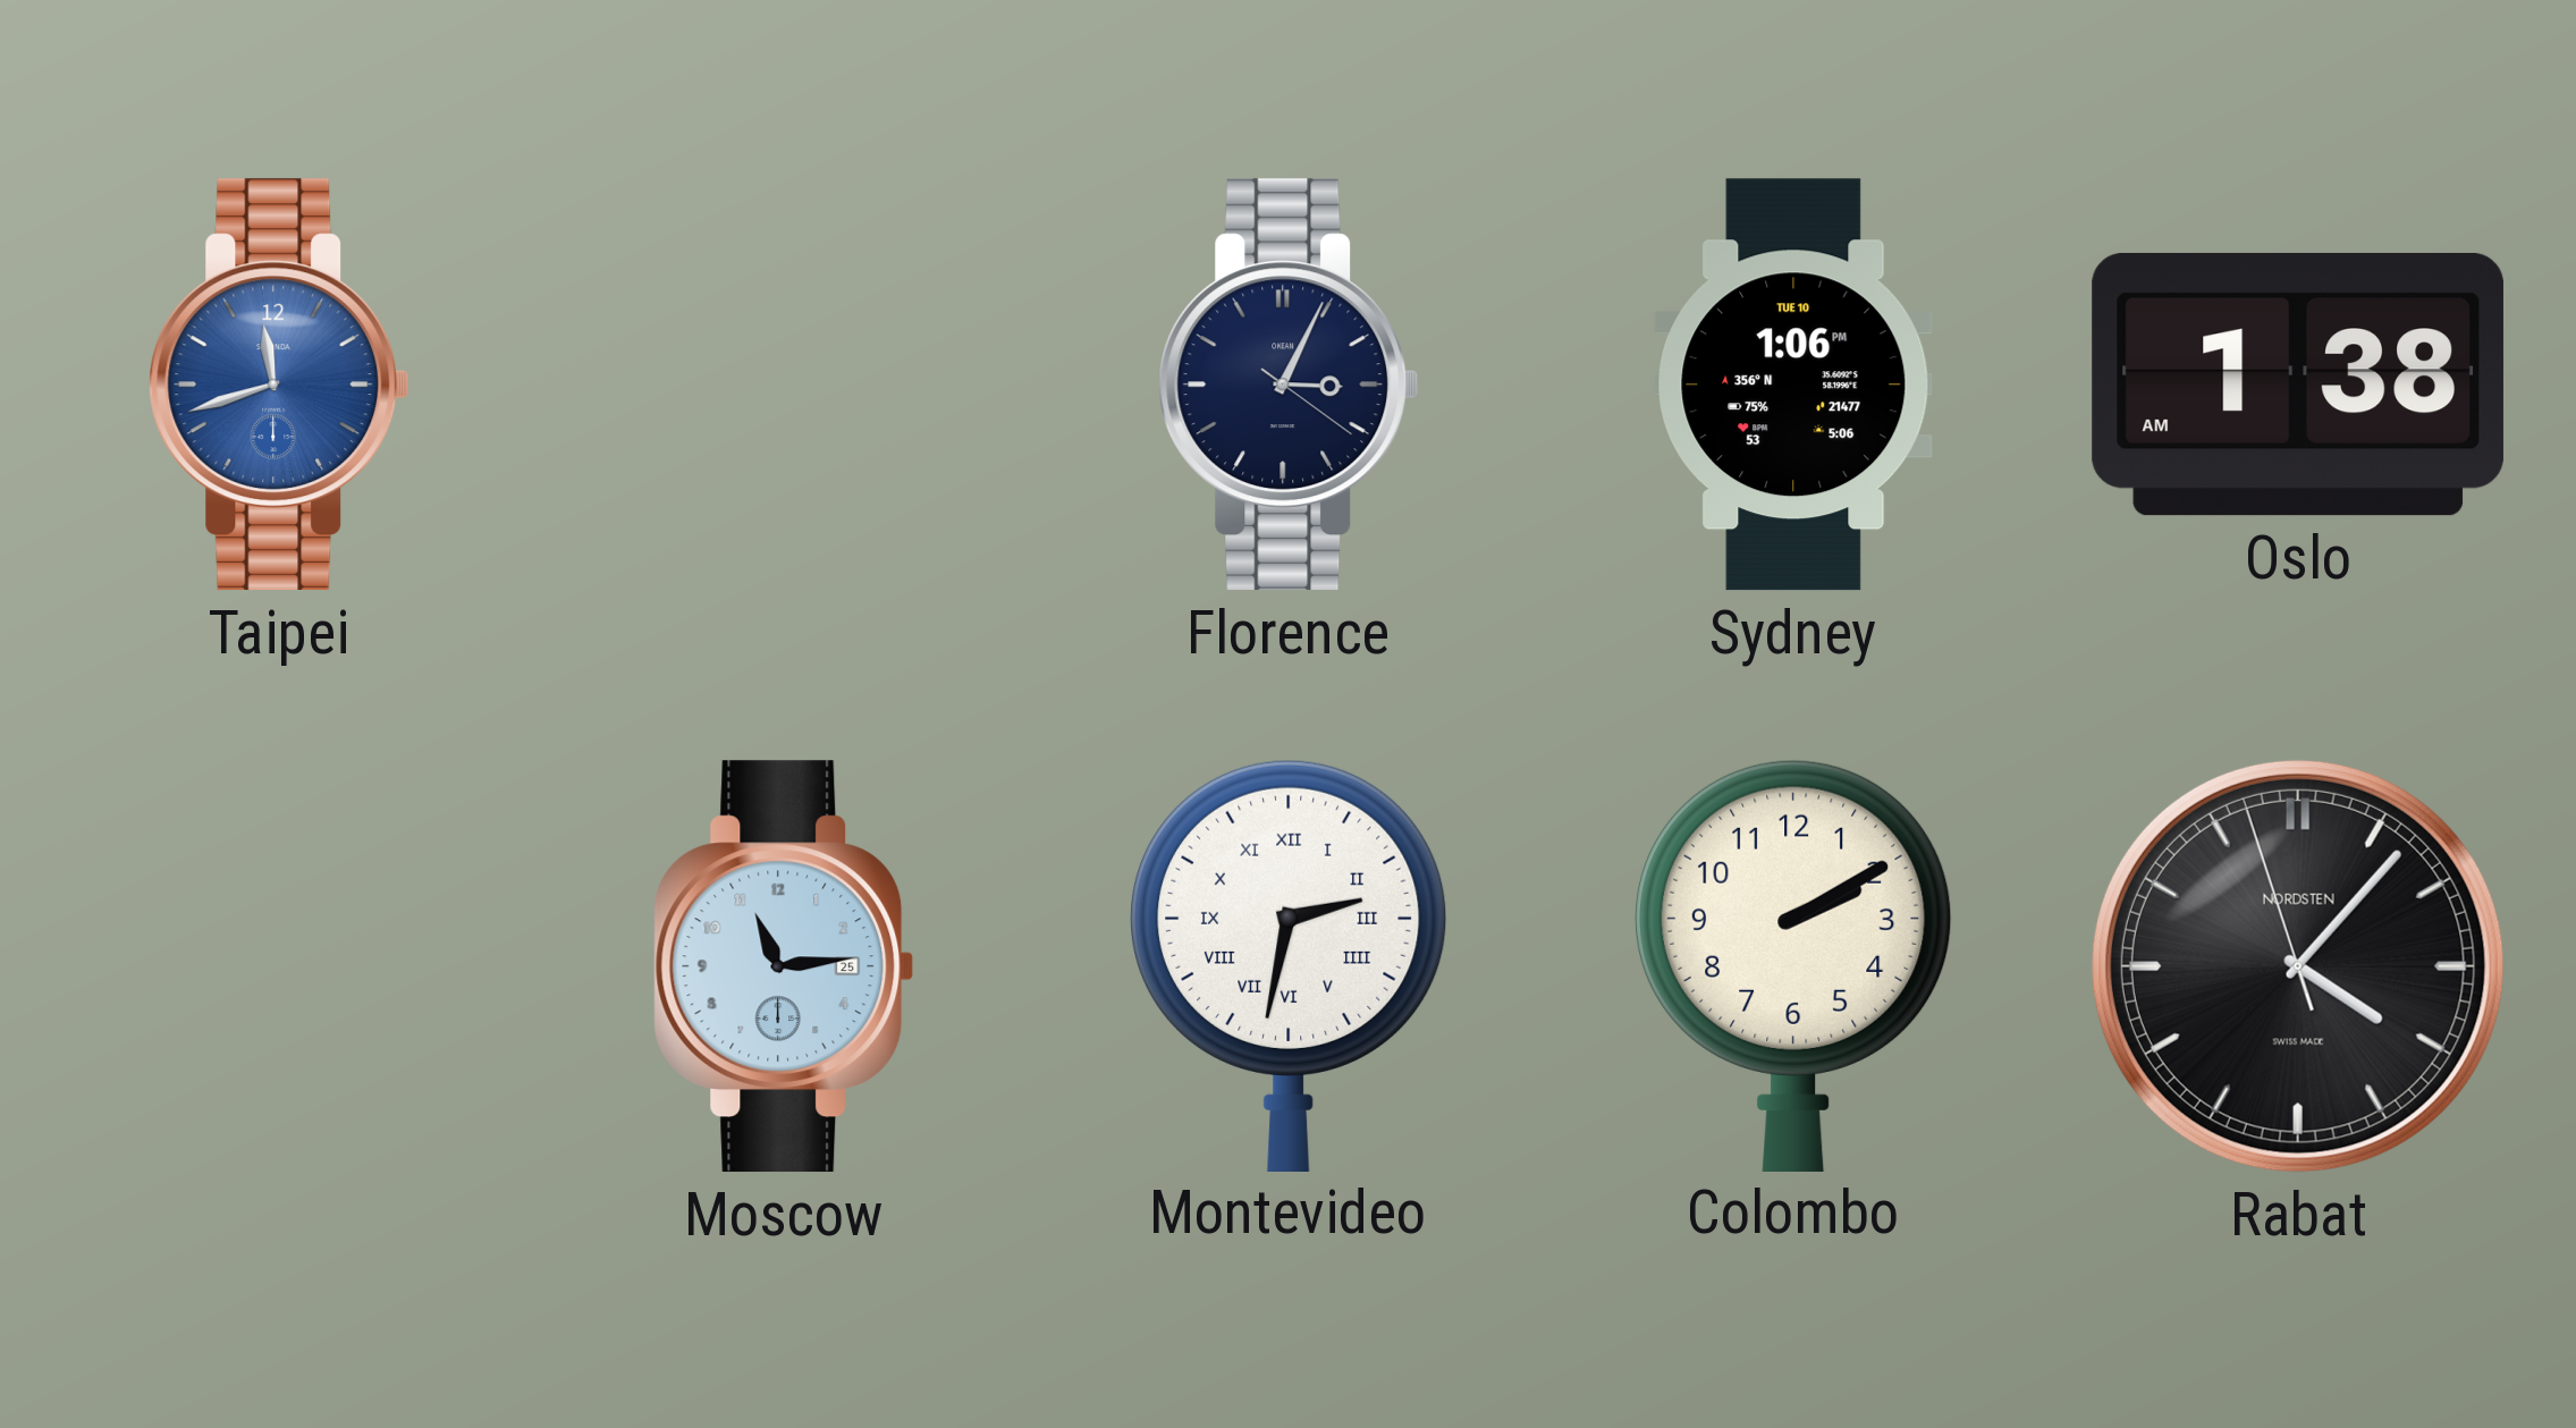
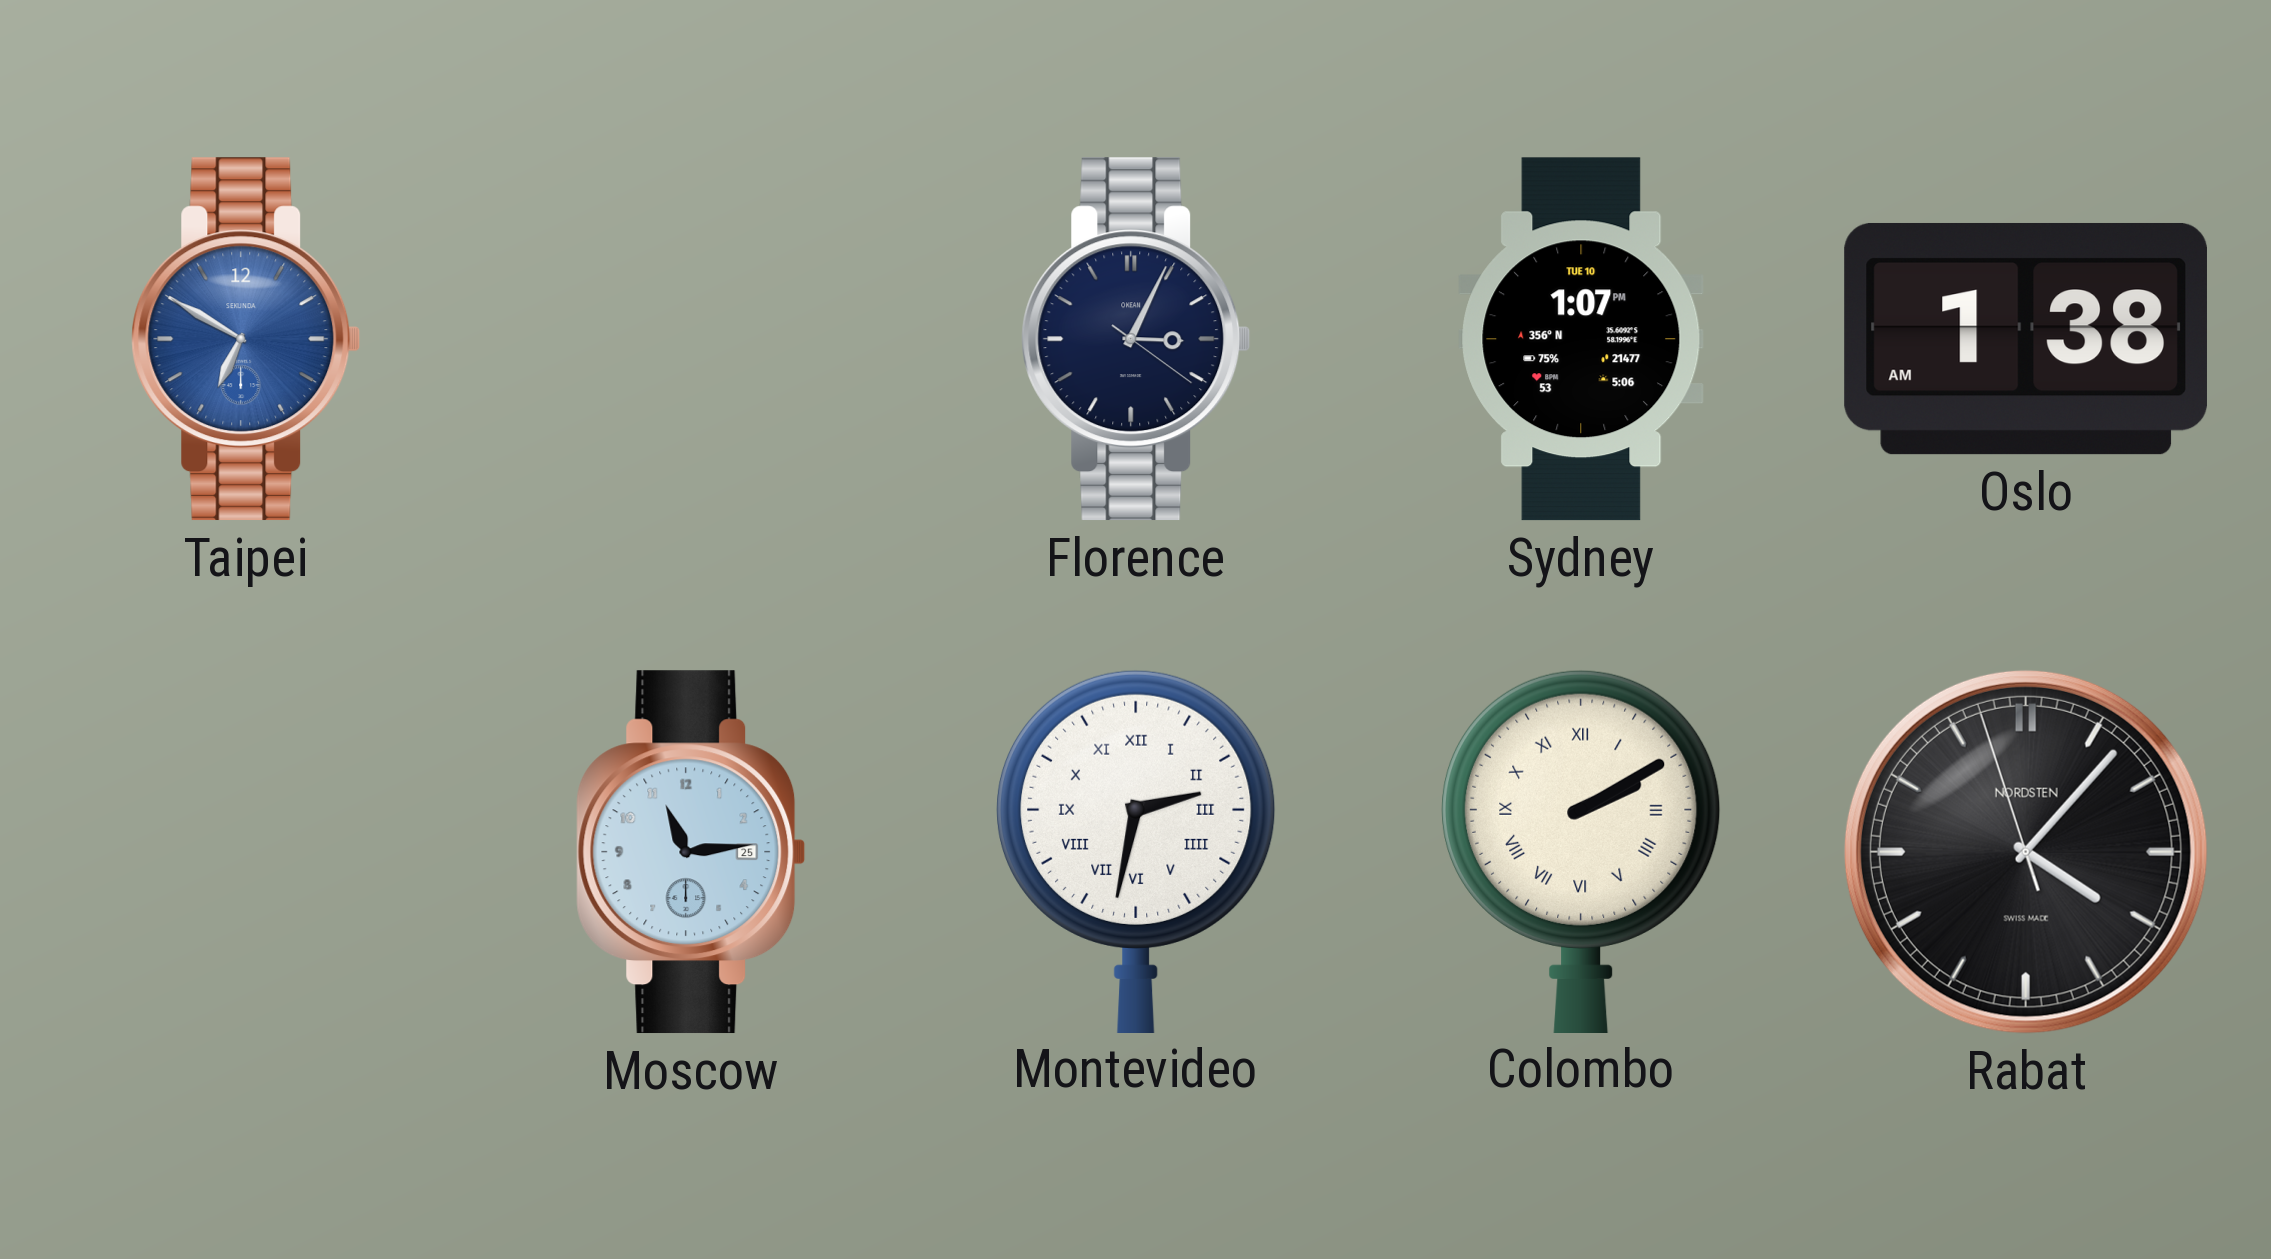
Taipei: 11:42 -> 6:50 (246, 339)
Sydney: 1:06 -> 1:07 (1581, 339)
Colombo numerals: Arabic -> Roman (1582, 851)
